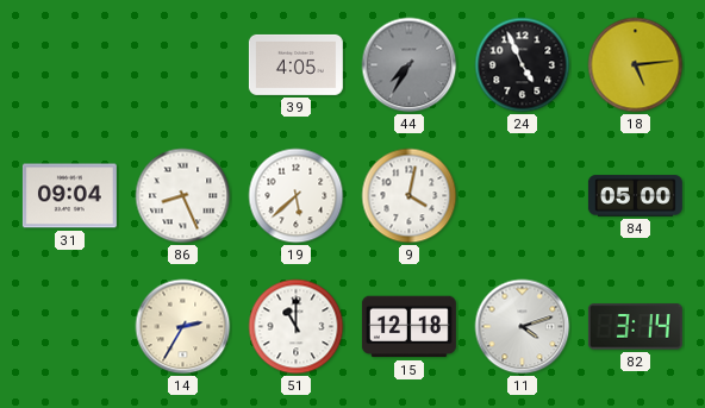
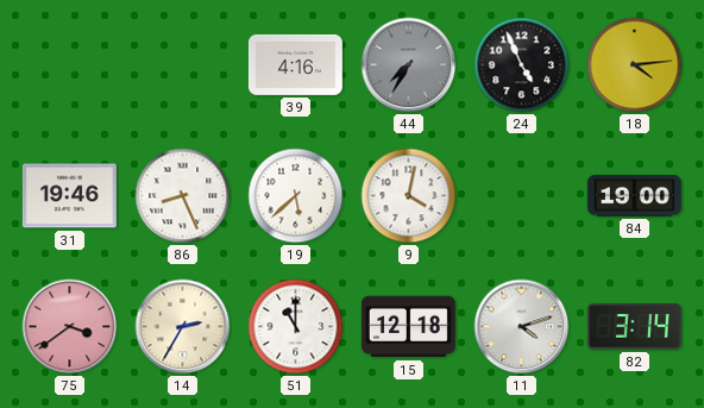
39: 4:05 -> 4:16 (295, 64)
18: 5:14 -> 4:14 (635, 65)
31: 09:04 -> 19:46 (69, 196)
84: 05:00 -> 19:00 (634, 196)
75: none -> 3:39 (70, 327)
